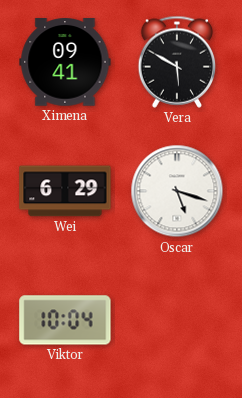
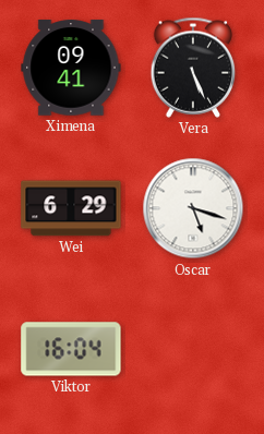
Vera: 5:50 -> 5:26 (193, 68)
Viktor: 10:04 -> 16:04 (71, 349)
